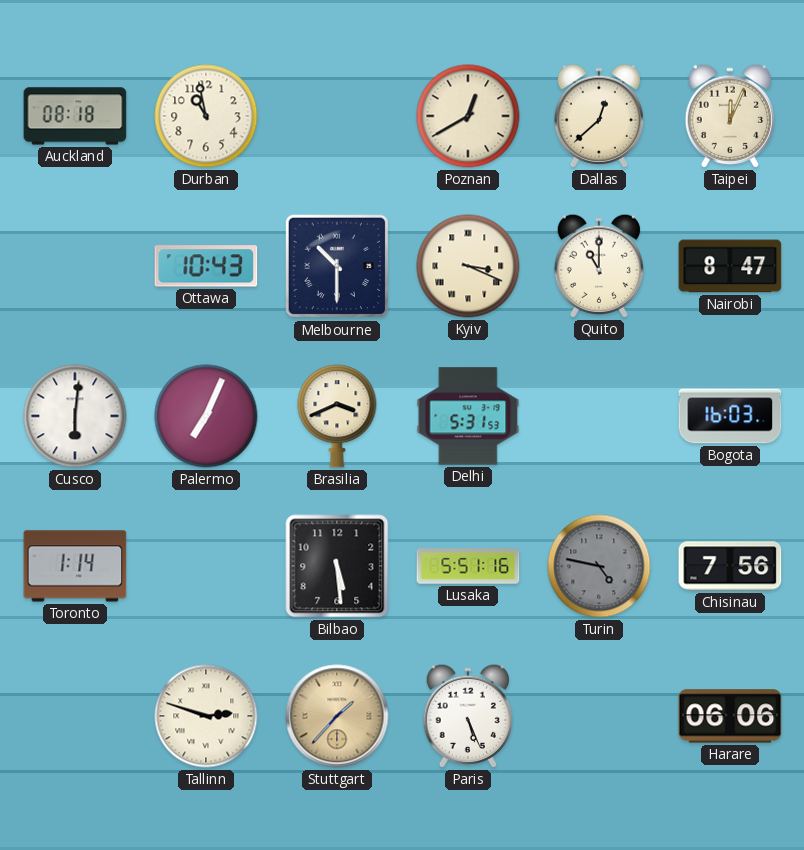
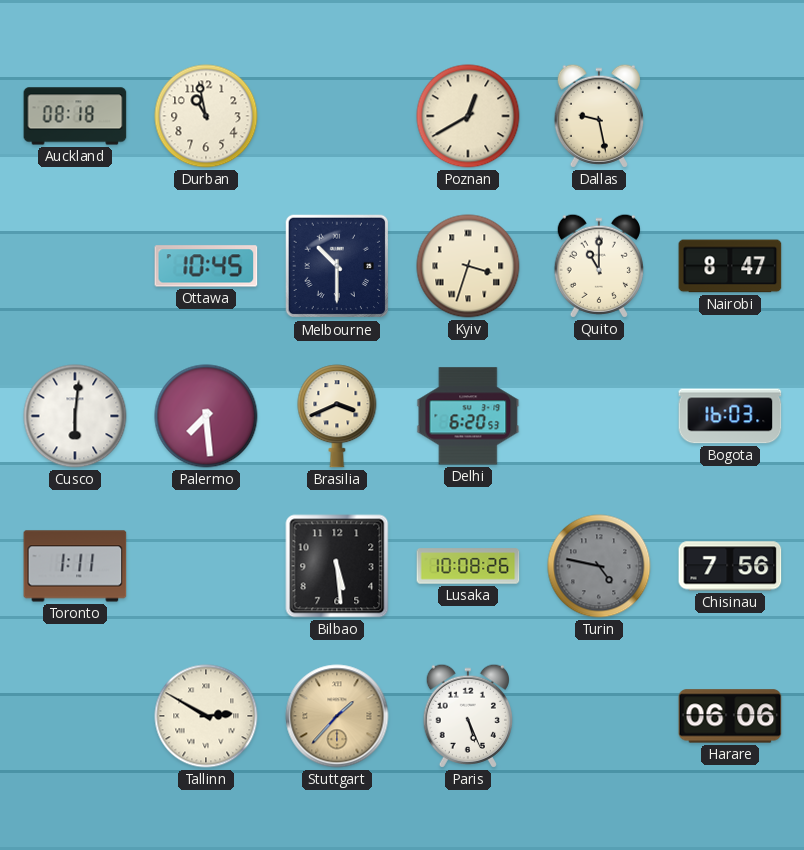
Dallas: 12:38 -> 9:28 (599, 116)
Taipei: 12:04 -> none (730, 116)
Ottawa: 10:43 -> 10:45 (206, 266)
Kyiv: 3:19 -> 3:33 (468, 266)
Palermo: 7:04 -> 7:29 (206, 416)
Delhi: 5:31 -> 6:20 (468, 416)
Toronto: 1:14 -> 1:11 (75, 566)
Lusaka: 5:51 -> 10:08 (468, 566)
Tallinn: 2:48 -> 2:50 (206, 716)
